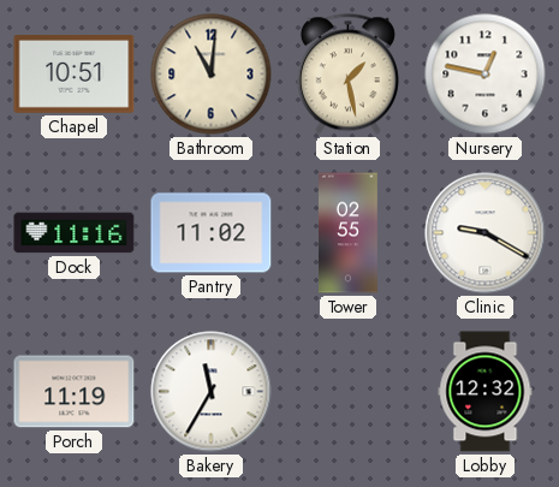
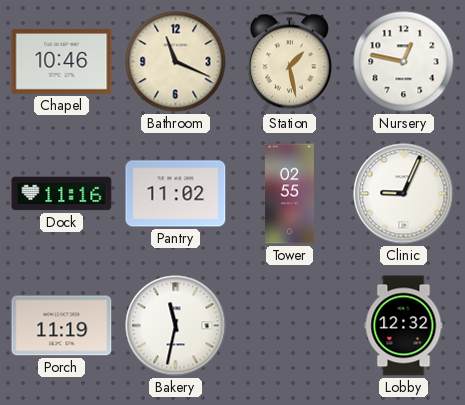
Chapel: 10:51 -> 10:46 (62, 62)
Bathroom: 11:01 -> 11:19 (176, 62)
Clinic: 9:20 -> 9:04 (404, 194)
Bakery: 11:35 -> 11:32 (176, 326)
